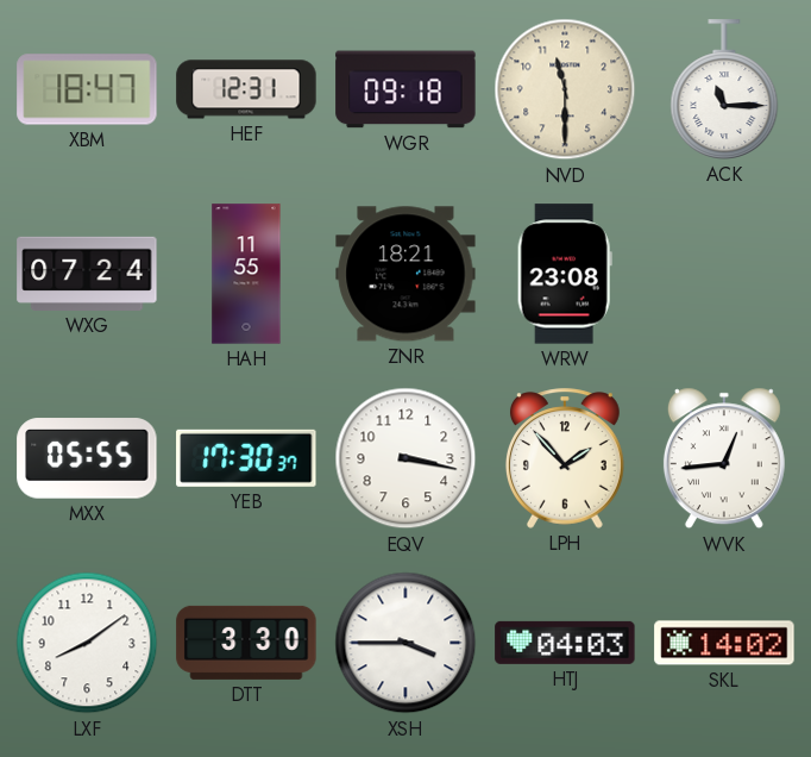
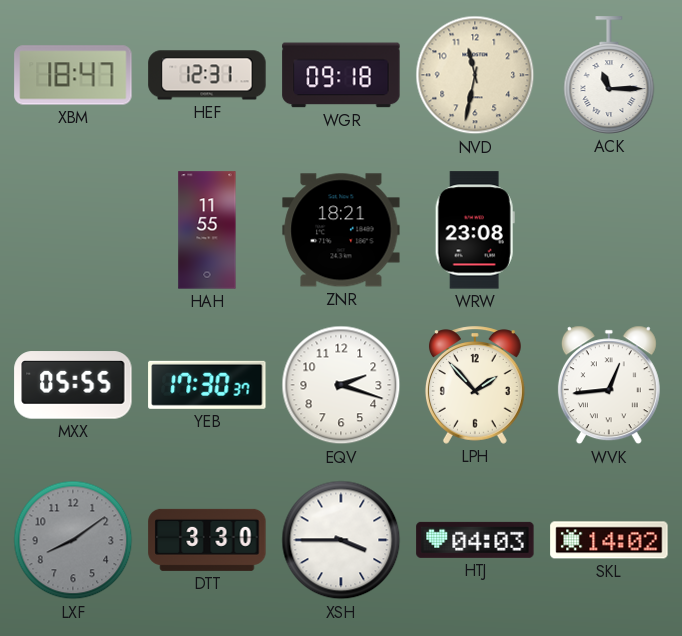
NVD: 11:30 -> 11:32 (475, 75)
WXG: 07:24 -> none (87, 274)
EQV: 3:17 -> 2:18 (341, 385)
LXF dial: white -> grey (73, 540)
